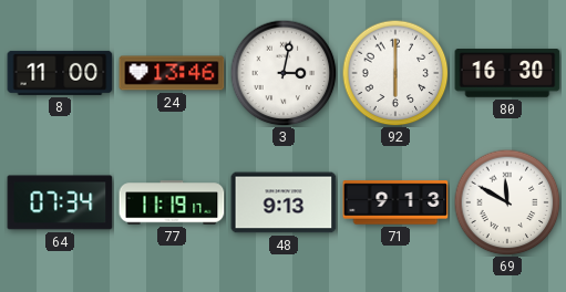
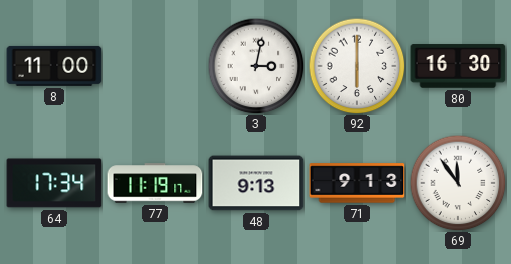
24: 13:46 -> none (172, 73)
64: 07:34 -> 17:34 (54, 183)
69: 11:50 -> 11:54 (458, 183)
